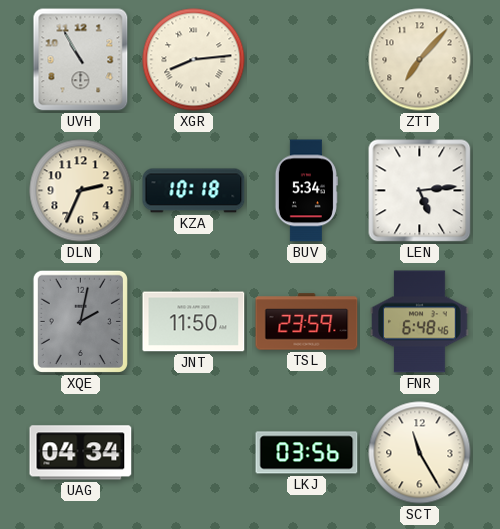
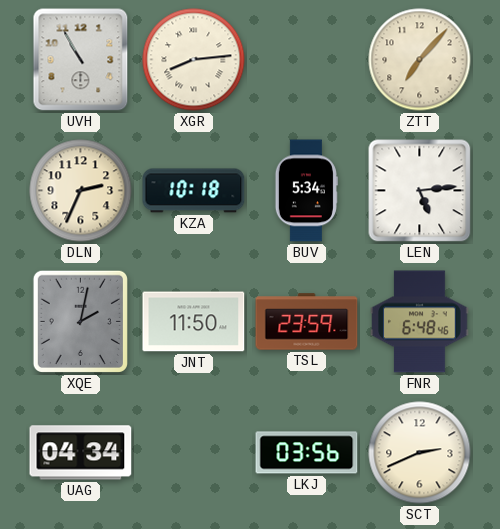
SCT: 11:25 -> 2:41 (420, 453)
